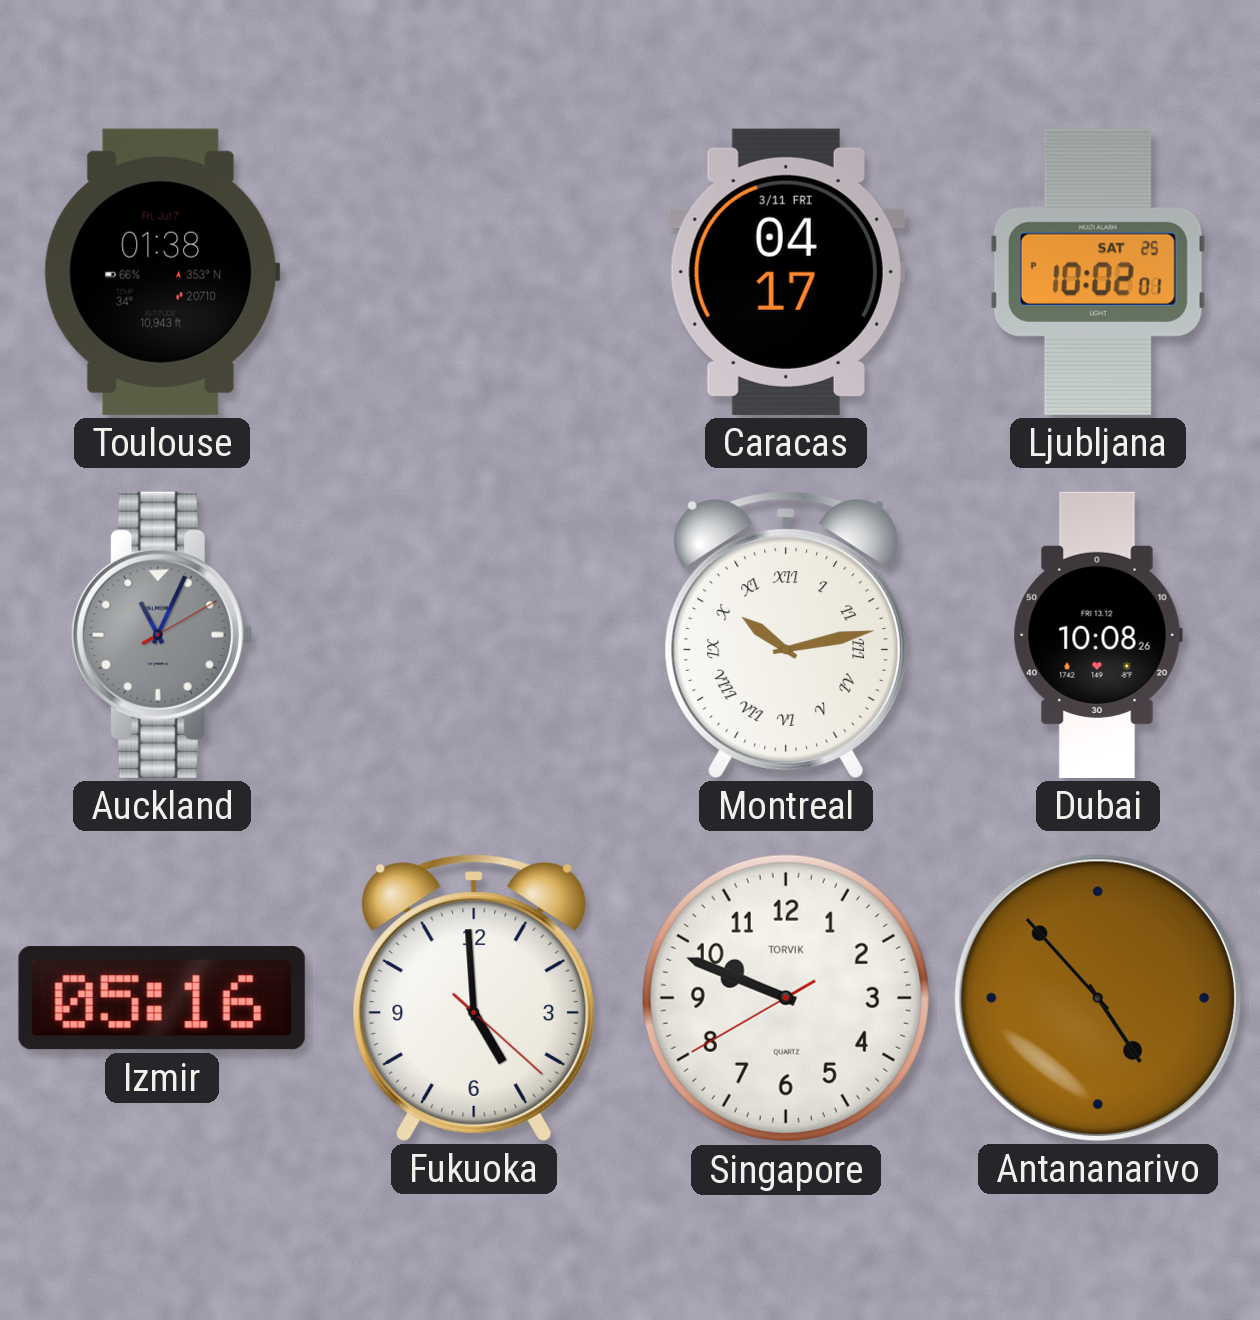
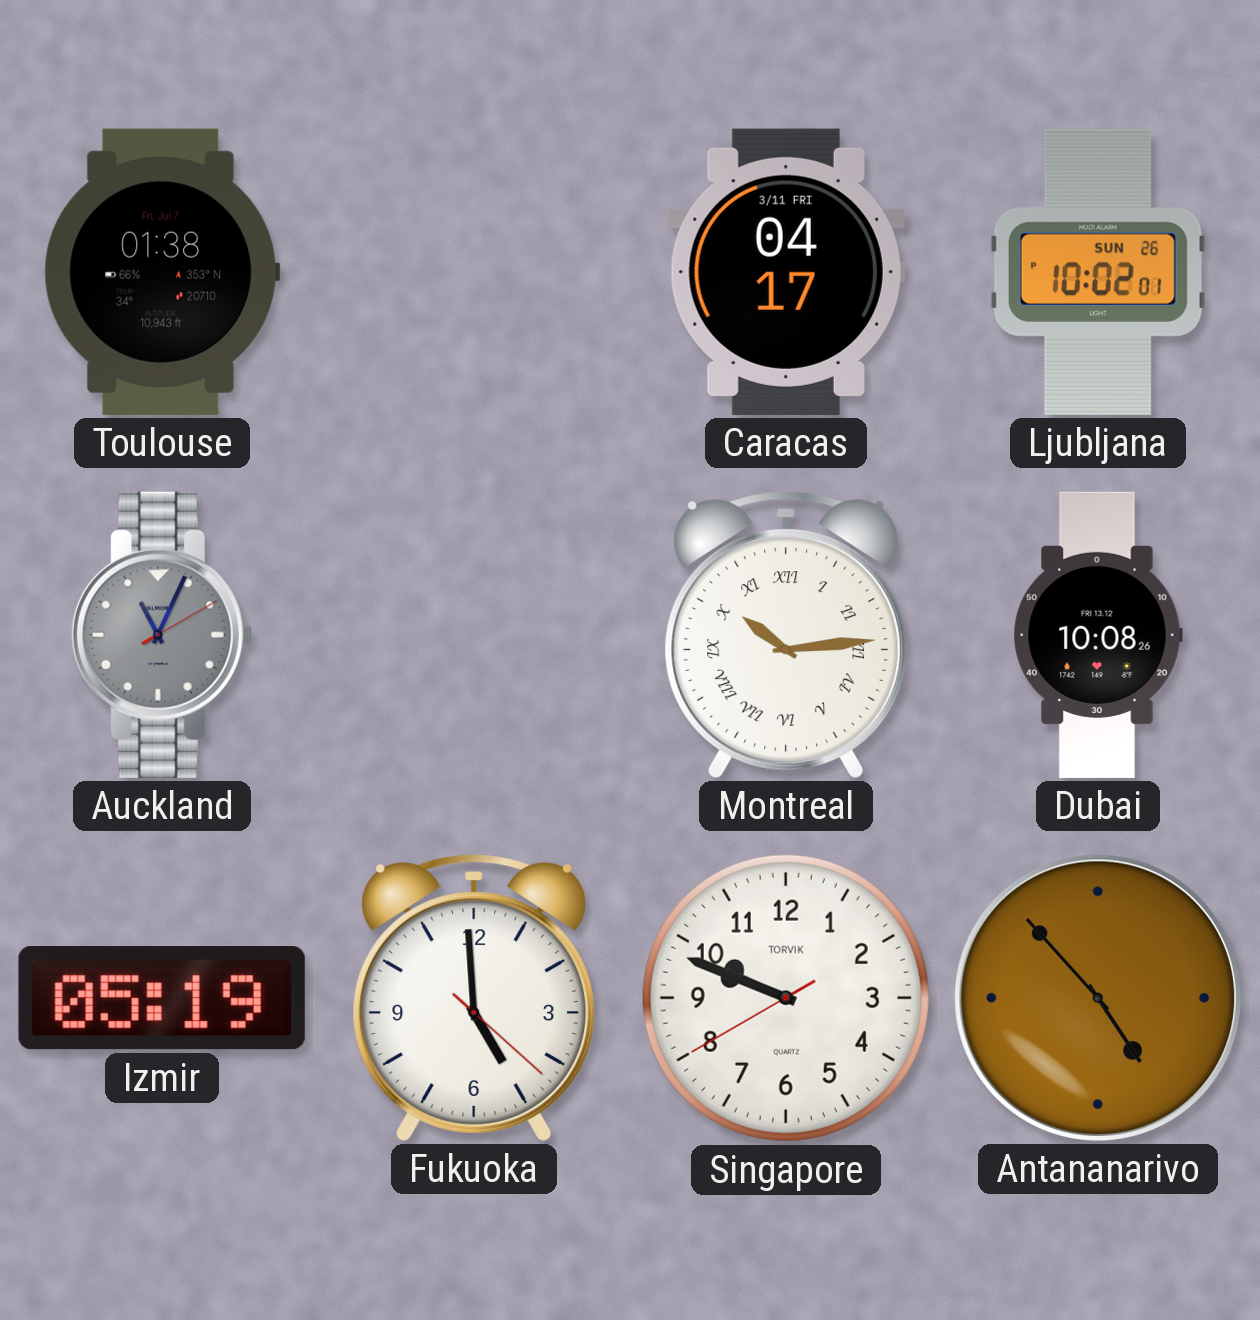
Ljubljana date: SAT 25 -> SUN 26 (1098, 272)
Montreal: 10:13 -> 10:14 (785, 635)
Izmir: 05:16 -> 05:19 (162, 998)
